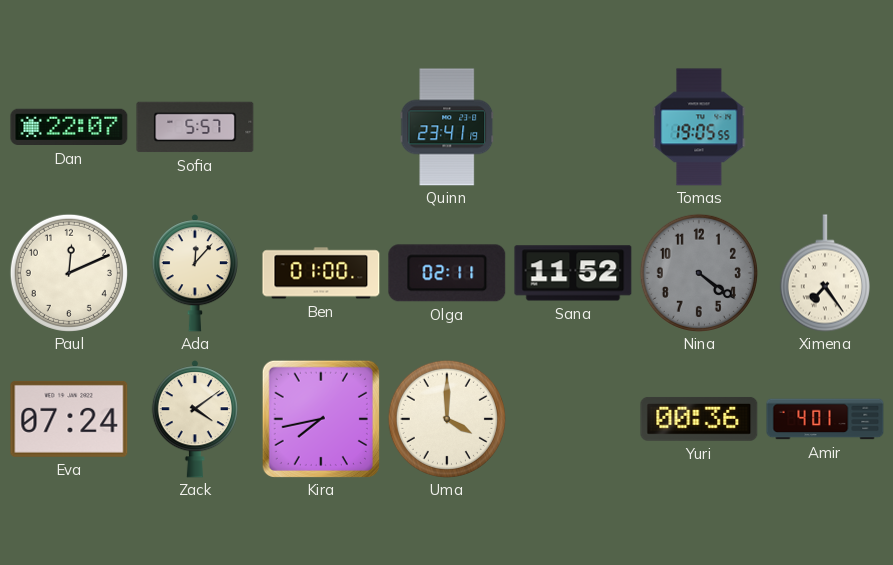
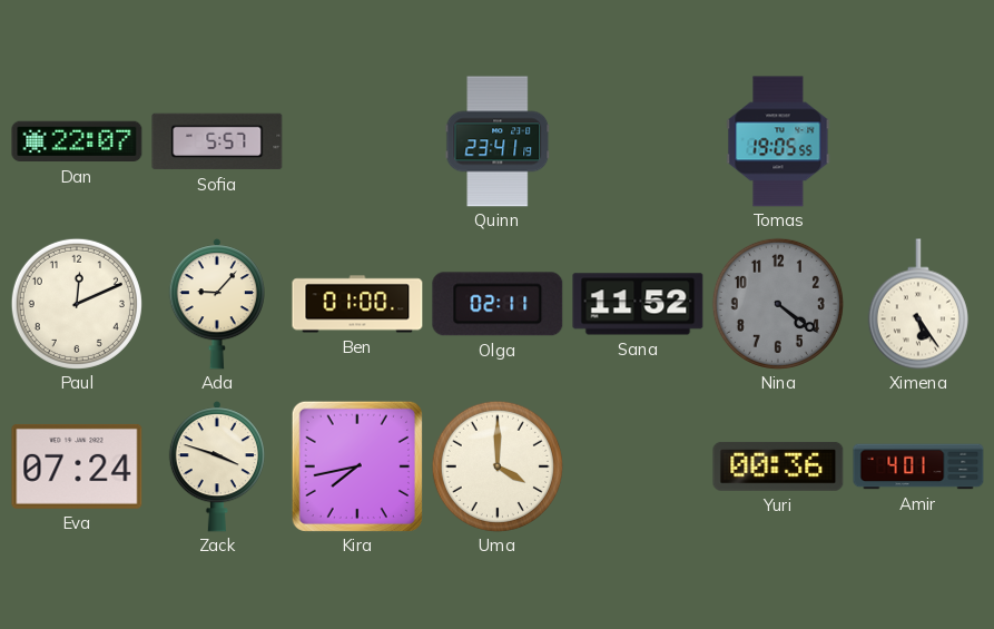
Ada: 12:07 -> 9:07 (217, 304)
Ximena: 7:24 -> 5:24 (918, 304)
Zack: 4:09 -> 3:48 (217, 466)
